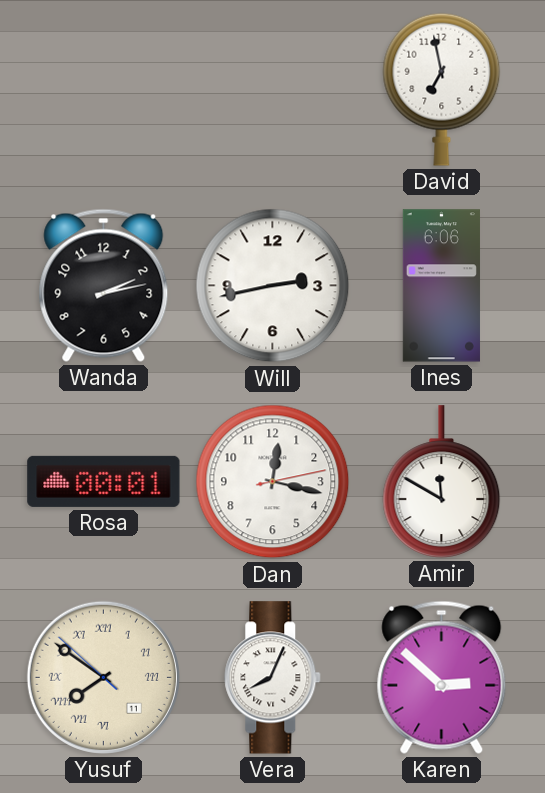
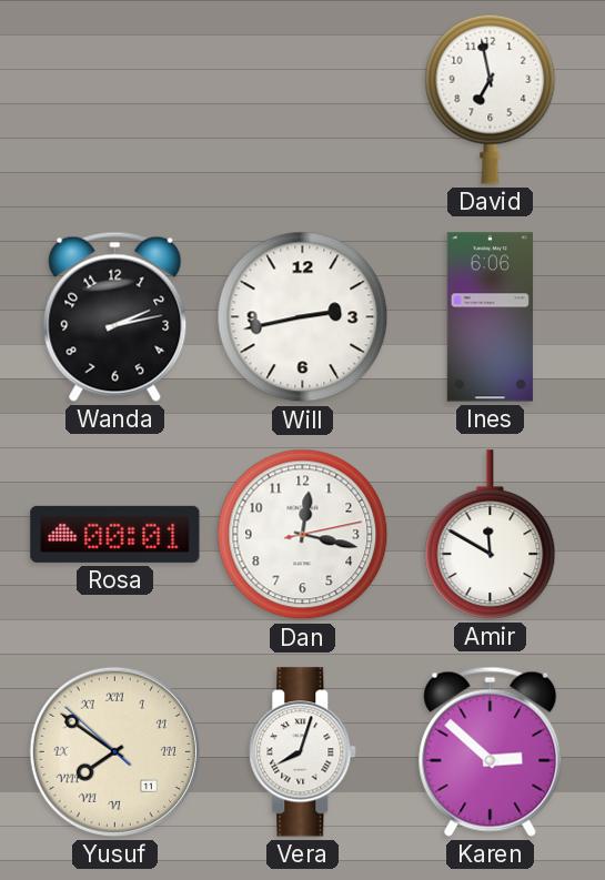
Vera: 8:04 -> 8:03 (303, 752)
